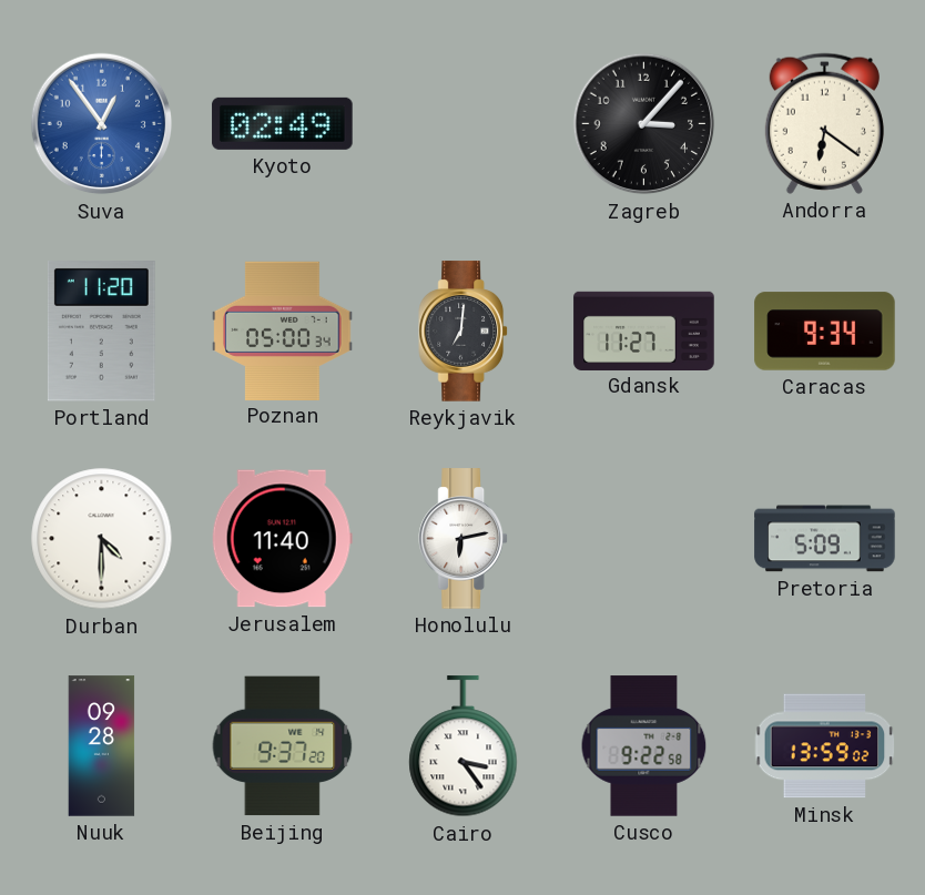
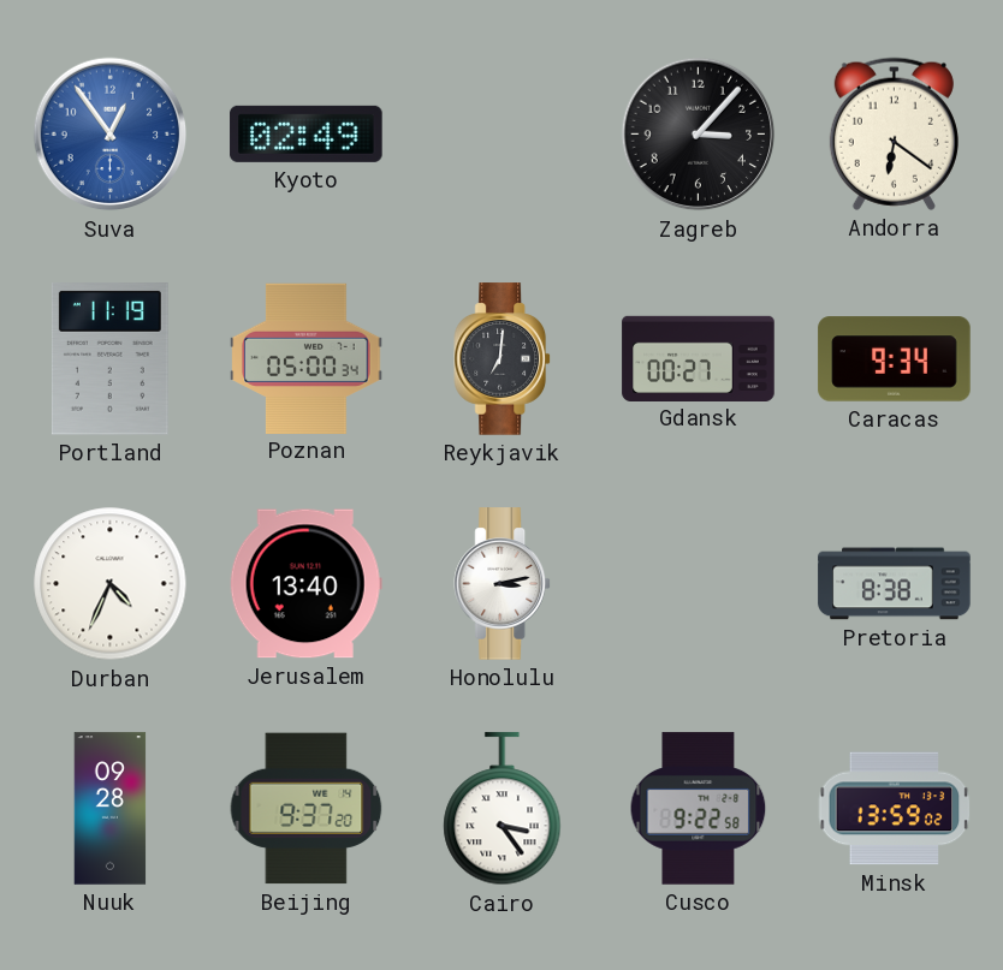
Portland: 11:20 -> 11:19 (109, 359)
Gdansk: 11:27 -> 00:27 (699, 358)
Durban: 4:30 -> 4:34 (111, 584)
Jerusalem: 11:40 -> 13:40 (305, 584)
Honolulu: 6:13 -> 3:13 (502, 584)
Pretoria: 5:09 -> 8:38 (895, 584)
